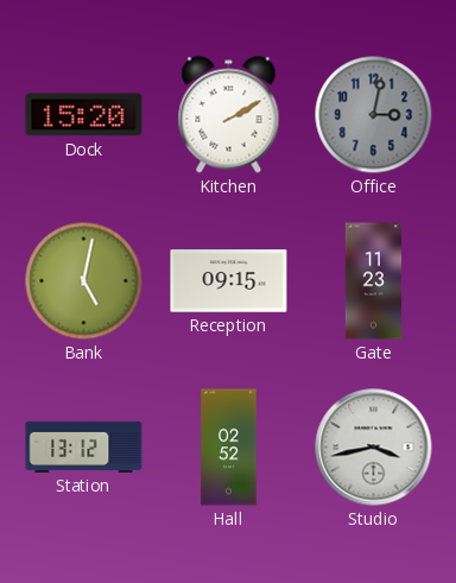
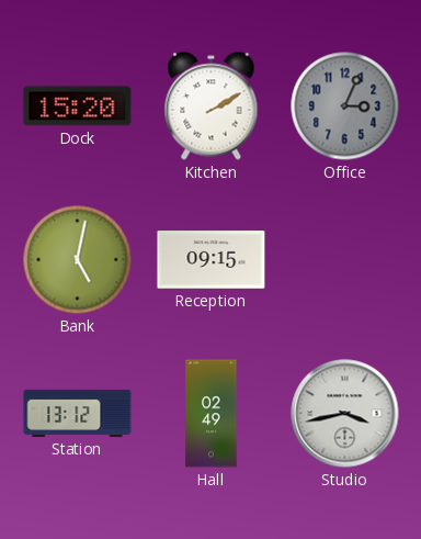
Office: 3:02 -> 3:04 (345, 106)
Gate: 11:23 -> none (374, 281)
Hall: 02:52 -> 02:49 (212, 414)
